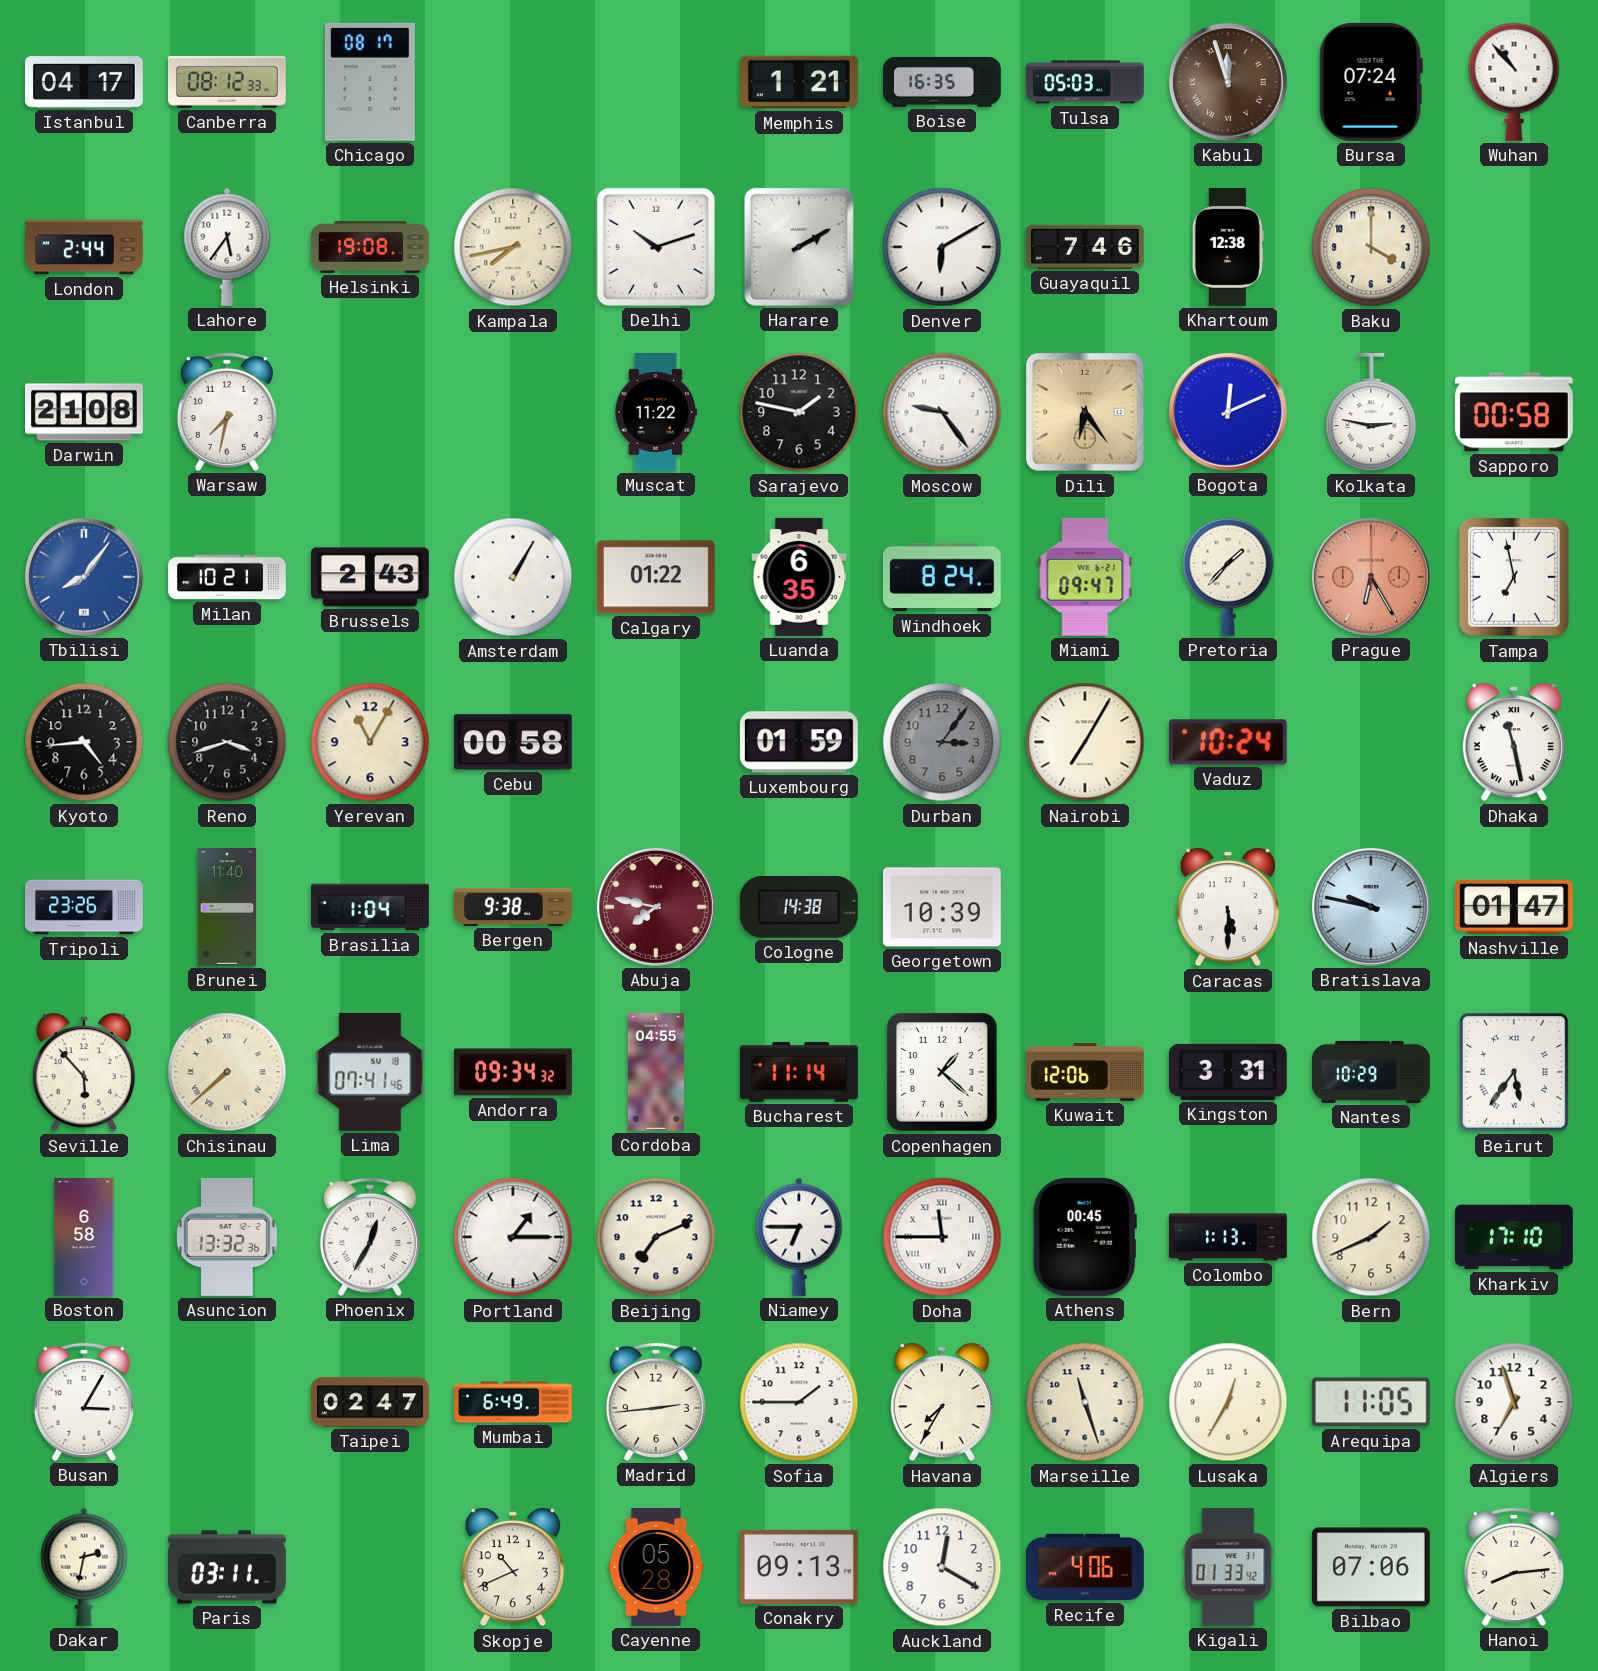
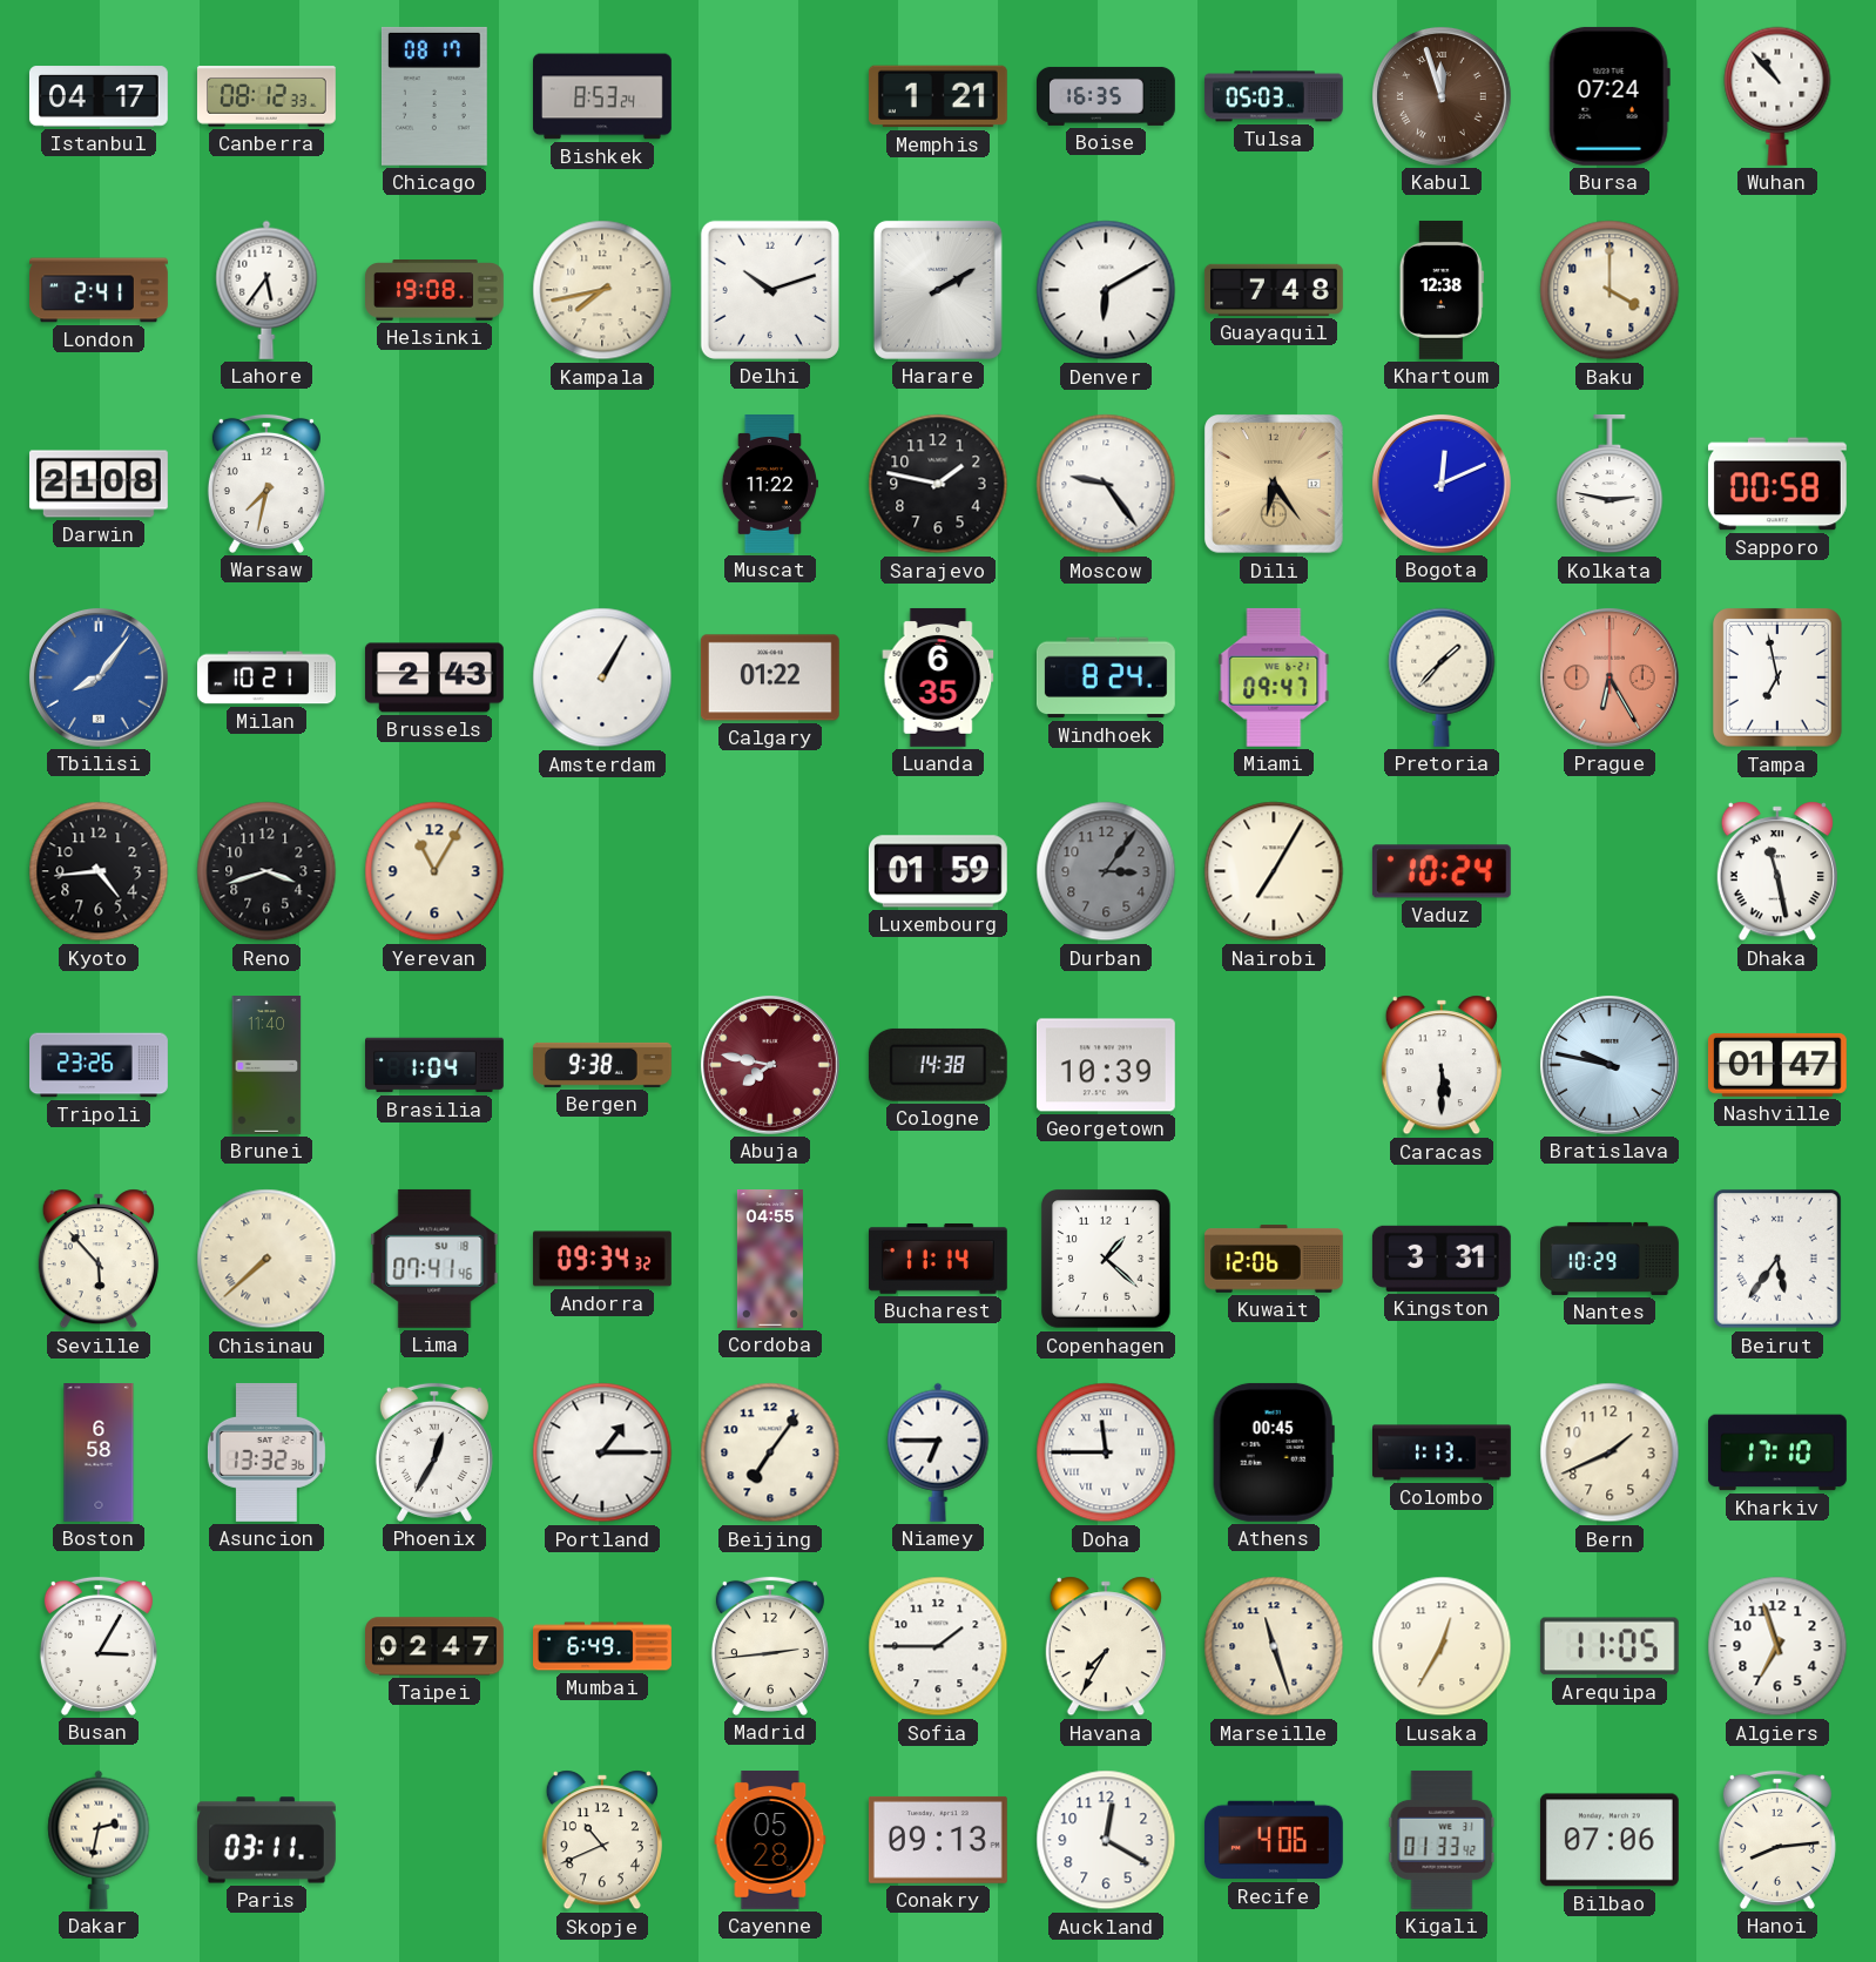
Bishkek: none -> 8:53 (603, 96)
London: 2:44 -> 2:41 (100, 290)
Guayaquil: 7:46 -> 7:48 (1274, 290)
Cebu: 00:58 -> none (513, 742)
Beijing: 7:11 -> 7:06 (770, 1452)
